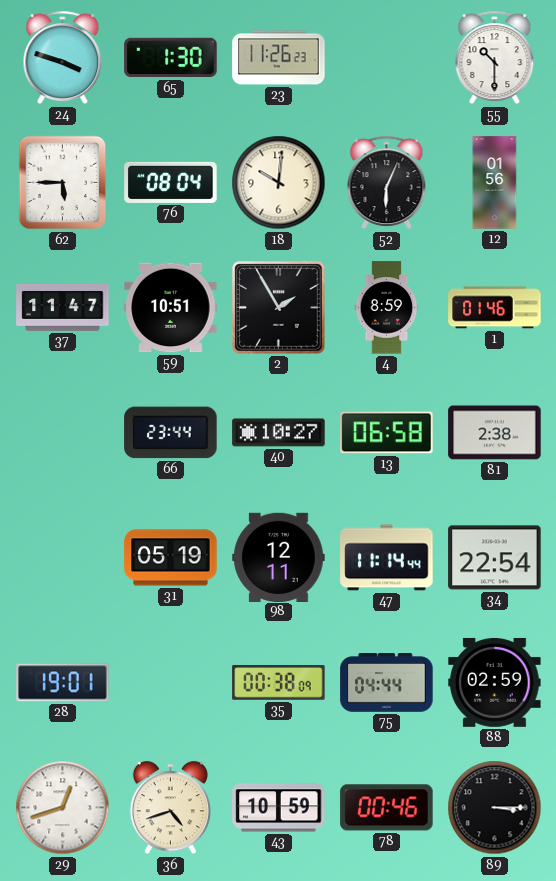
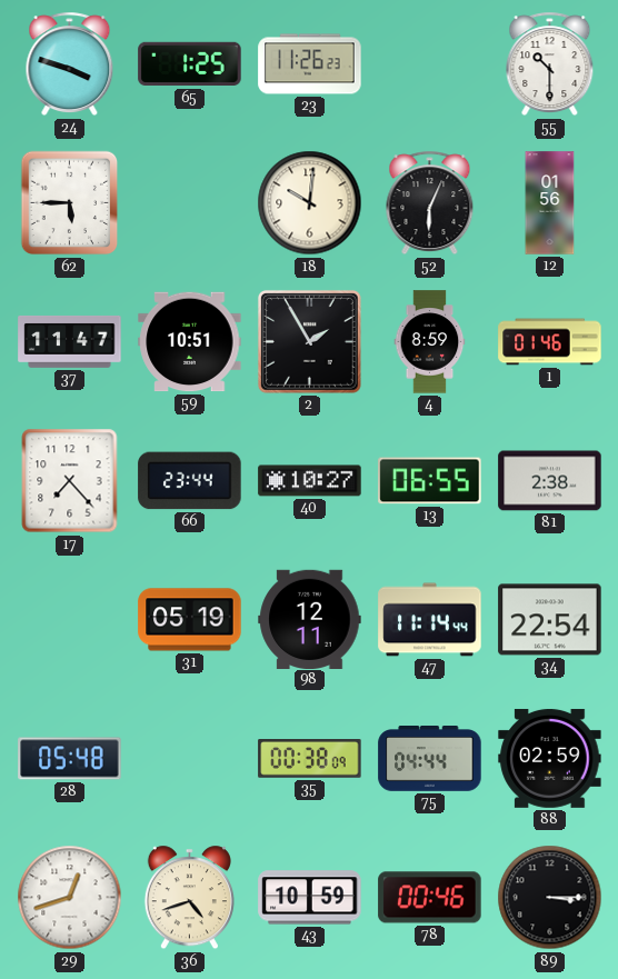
65: 1:30 -> 1:25 (190, 64)
76: 08:04 -> none (171, 182)
17: none -> 7:23 (70, 481)
13: 06:58 -> 06:55 (430, 481)
28: 19:01 -> 05:48 (70, 759)
